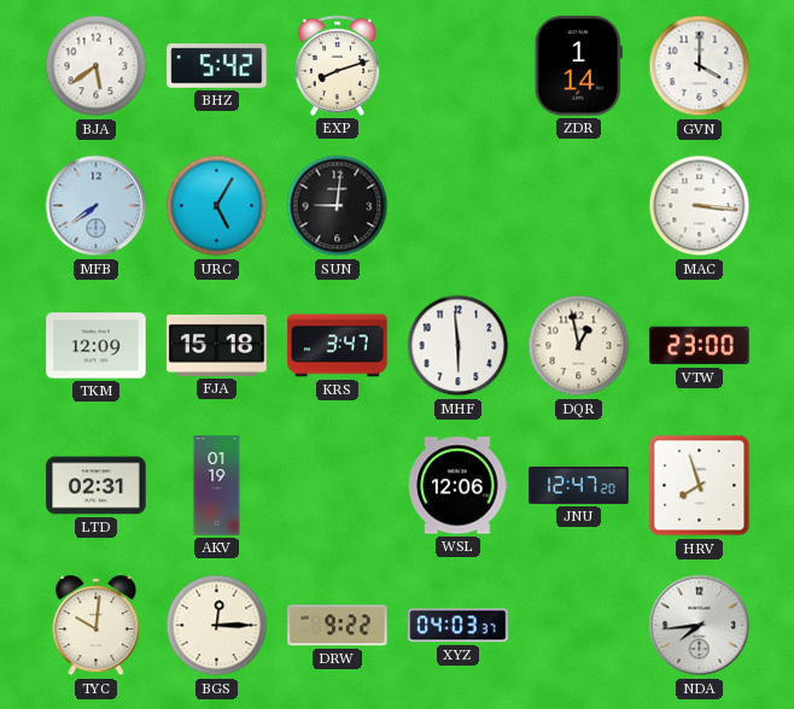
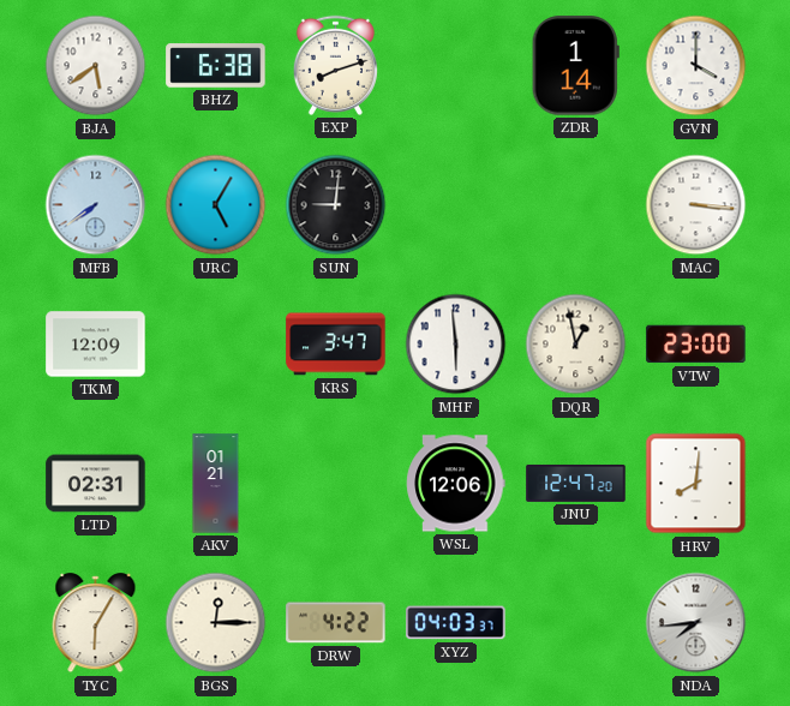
BHZ: 5:42 -> 6:38 (216, 66)
FJA: 15:18 -> none (217, 345)
AKV: 01:19 -> 01:21 (216, 484)
HRV: 7:57 -> 8:01 (696, 484)
TYC: 10:01 -> 6:05 (96, 623)
DRW: 9:22 -> 4:22 (336, 623)
